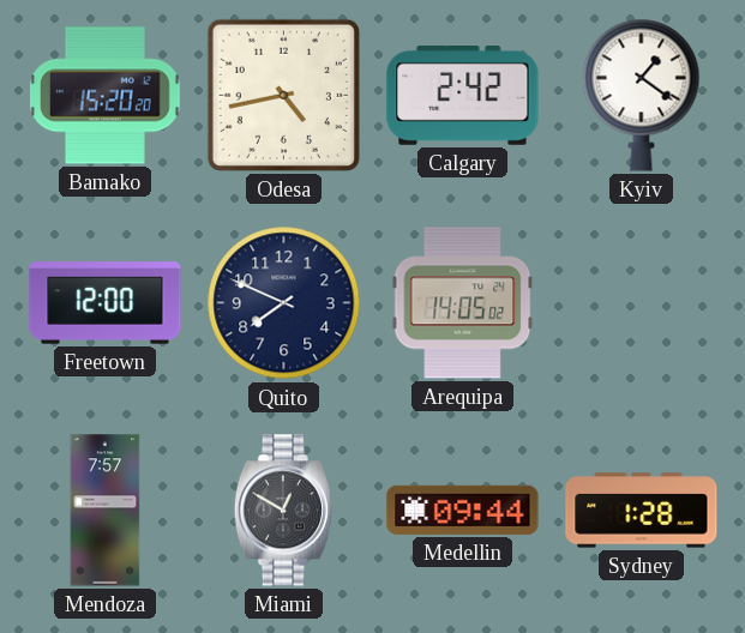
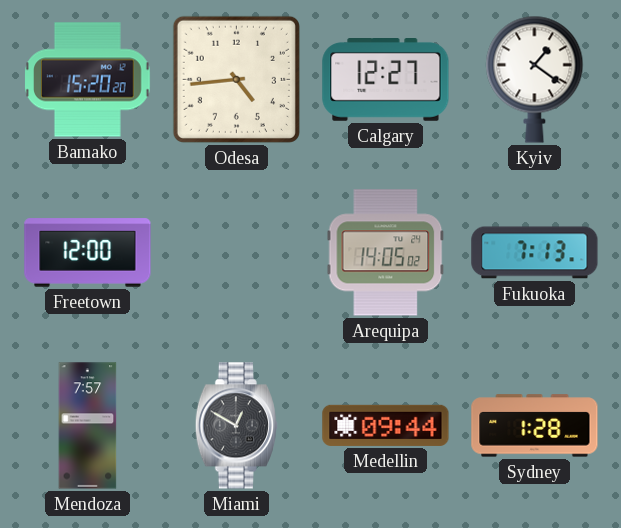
Odesa: 4:43 -> 4:44 (236, 79)
Calgary: 2:42 -> 12:27 (386, 80)
Quito: 7:49 -> none (284, 303)
Fukuoka: none -> 7:13 (535, 253)
